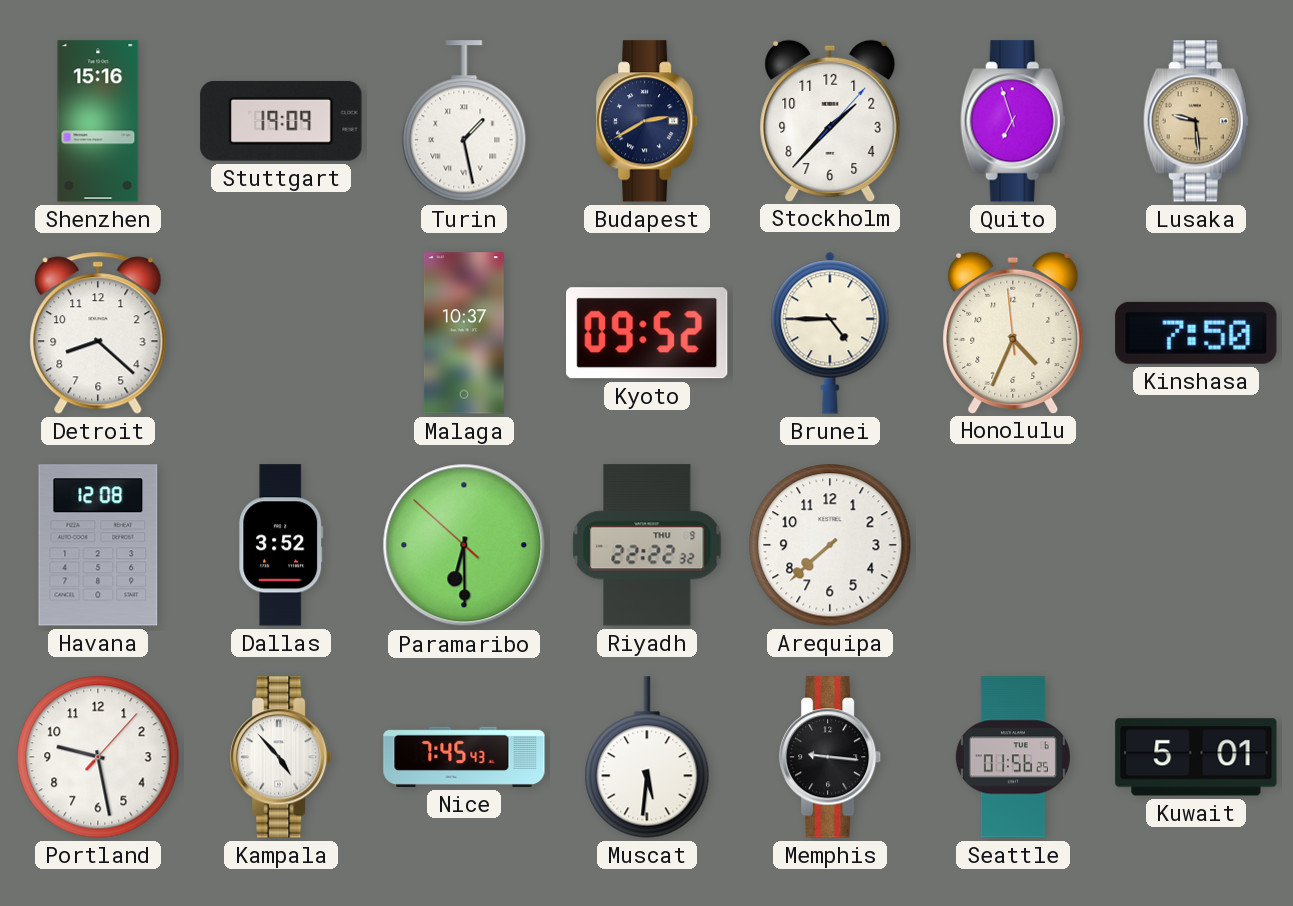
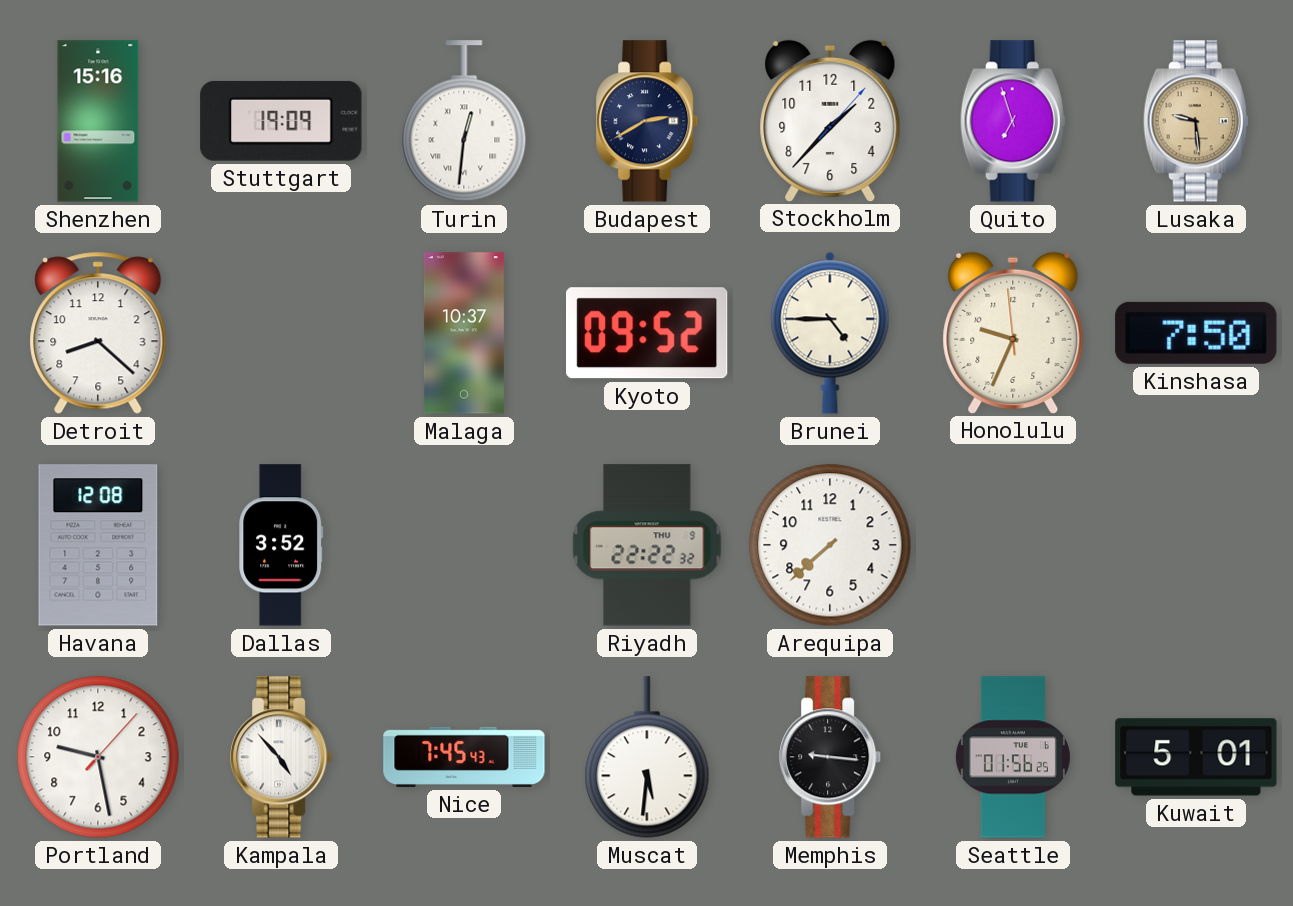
Turin: 1:28 -> 12:31 (464, 121)
Honolulu: 4:33 -> 9:33 (1013, 332)
Paramaribo: 6:29 -> none (464, 545)
